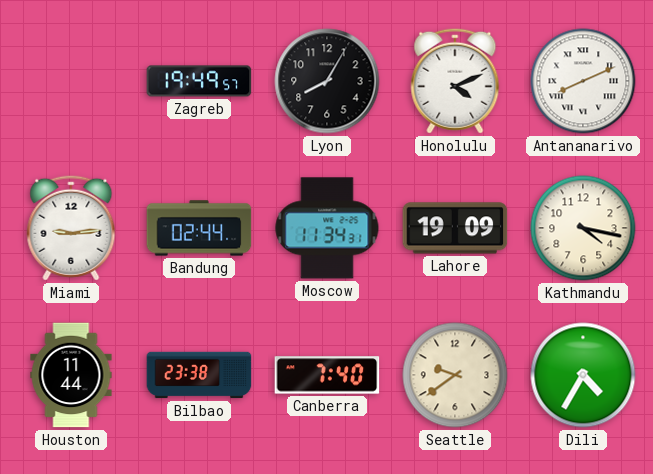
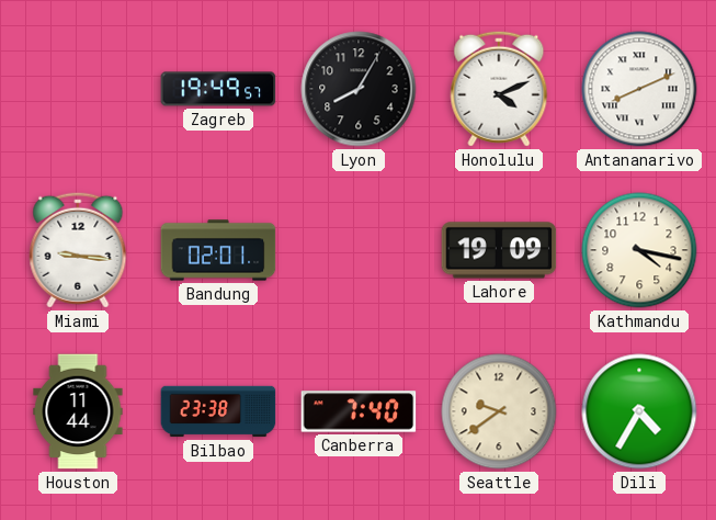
Miami: 9:14 -> 9:16 (78, 250)
Bandung: 02:44 -> 02:01 (218, 250)
Moscow: 11:34 -> none (327, 228)
